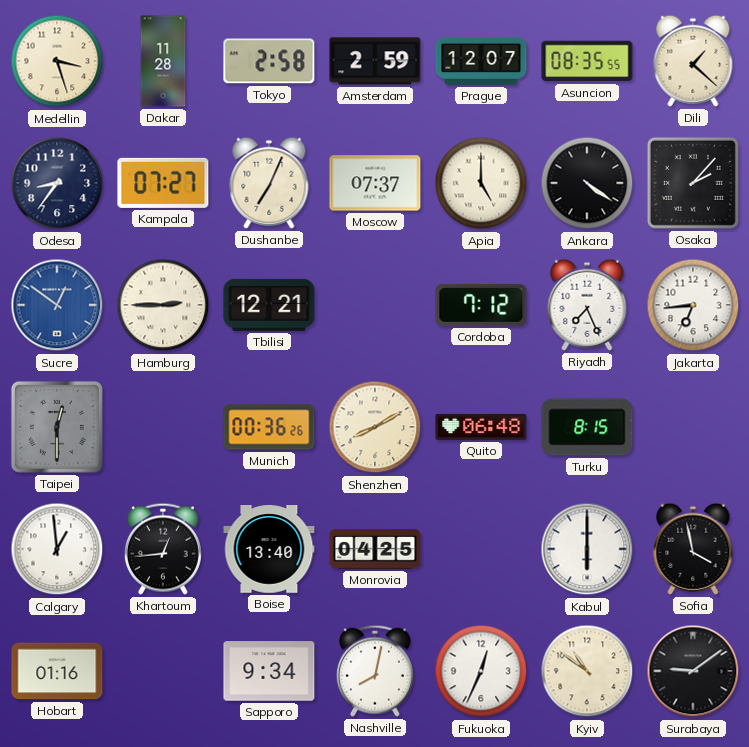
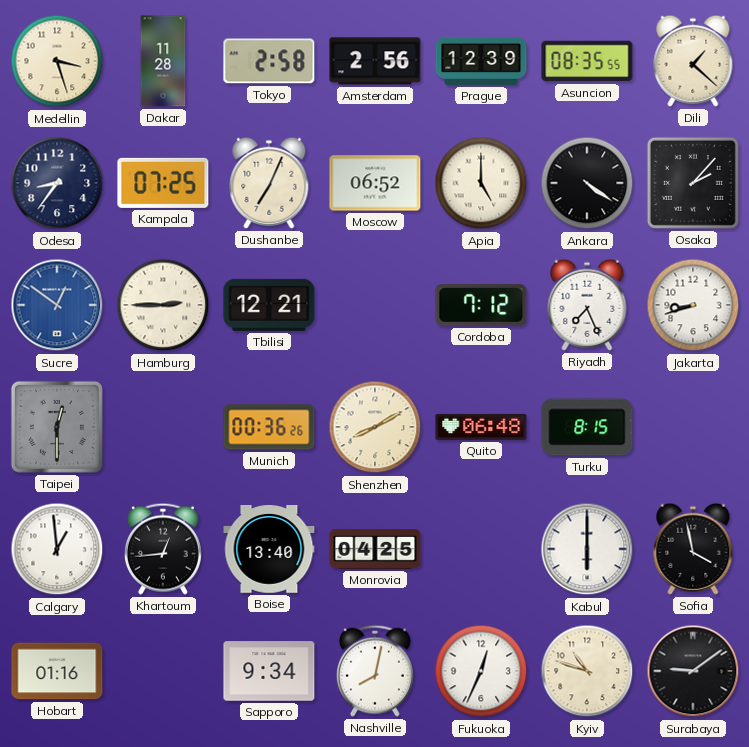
Amsterdam: 2:59 -> 2:56 (375, 61)
Prague: 12:07 -> 12:39 (481, 61)
Kampala: 07:27 -> 07:25 (163, 183)
Moscow: 07:37 -> 06:52 (375, 183)
Jakarta: 6:44 -> 8:42 (693, 305)
Kyiv: 10:51 -> 10:48 (587, 671)
